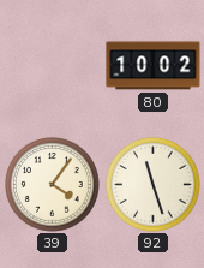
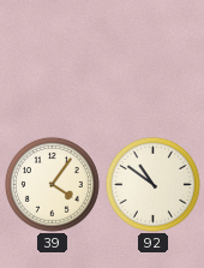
80: 10:02 -> none (154, 66)
92: 11:27 -> 10:51 (152, 184)
